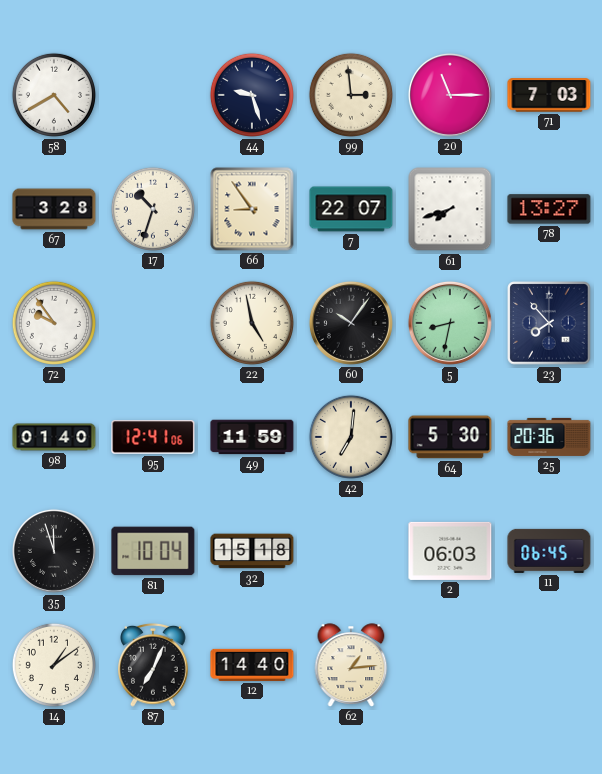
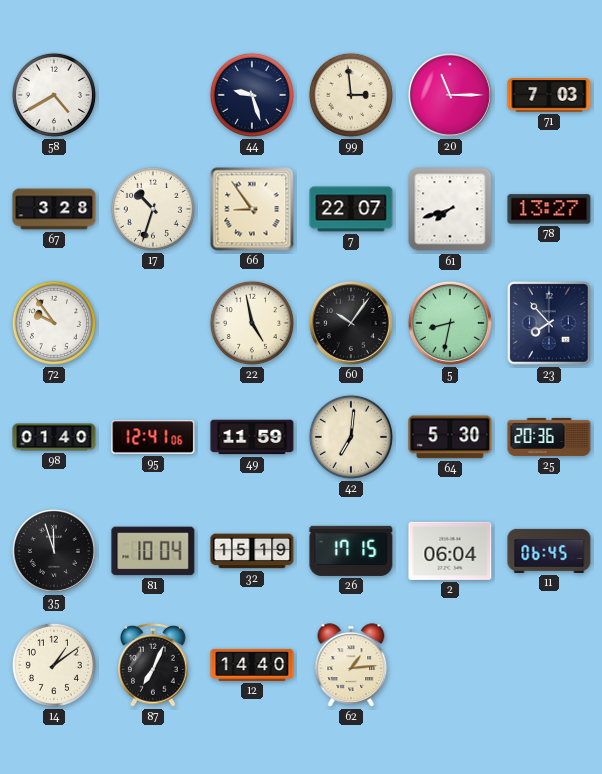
32: 15:18 -> 15:19 (252, 551)
26: none -> 17:15 (351, 551)
2: 06:03 -> 06:04 (450, 551)
